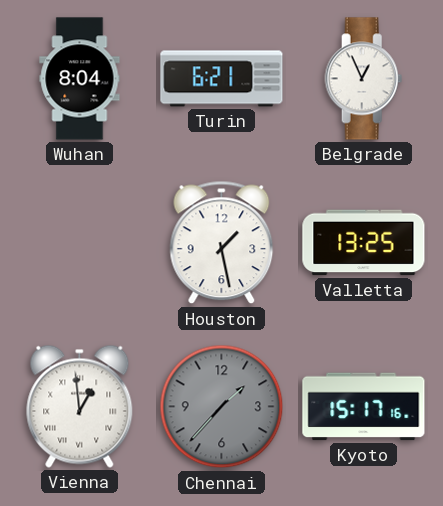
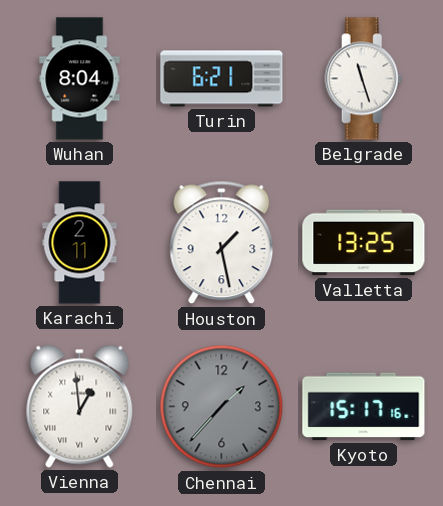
Belgrade: 12:56 -> 11:27 (364, 79)
Karachi: none -> 2:11 (80, 243)
